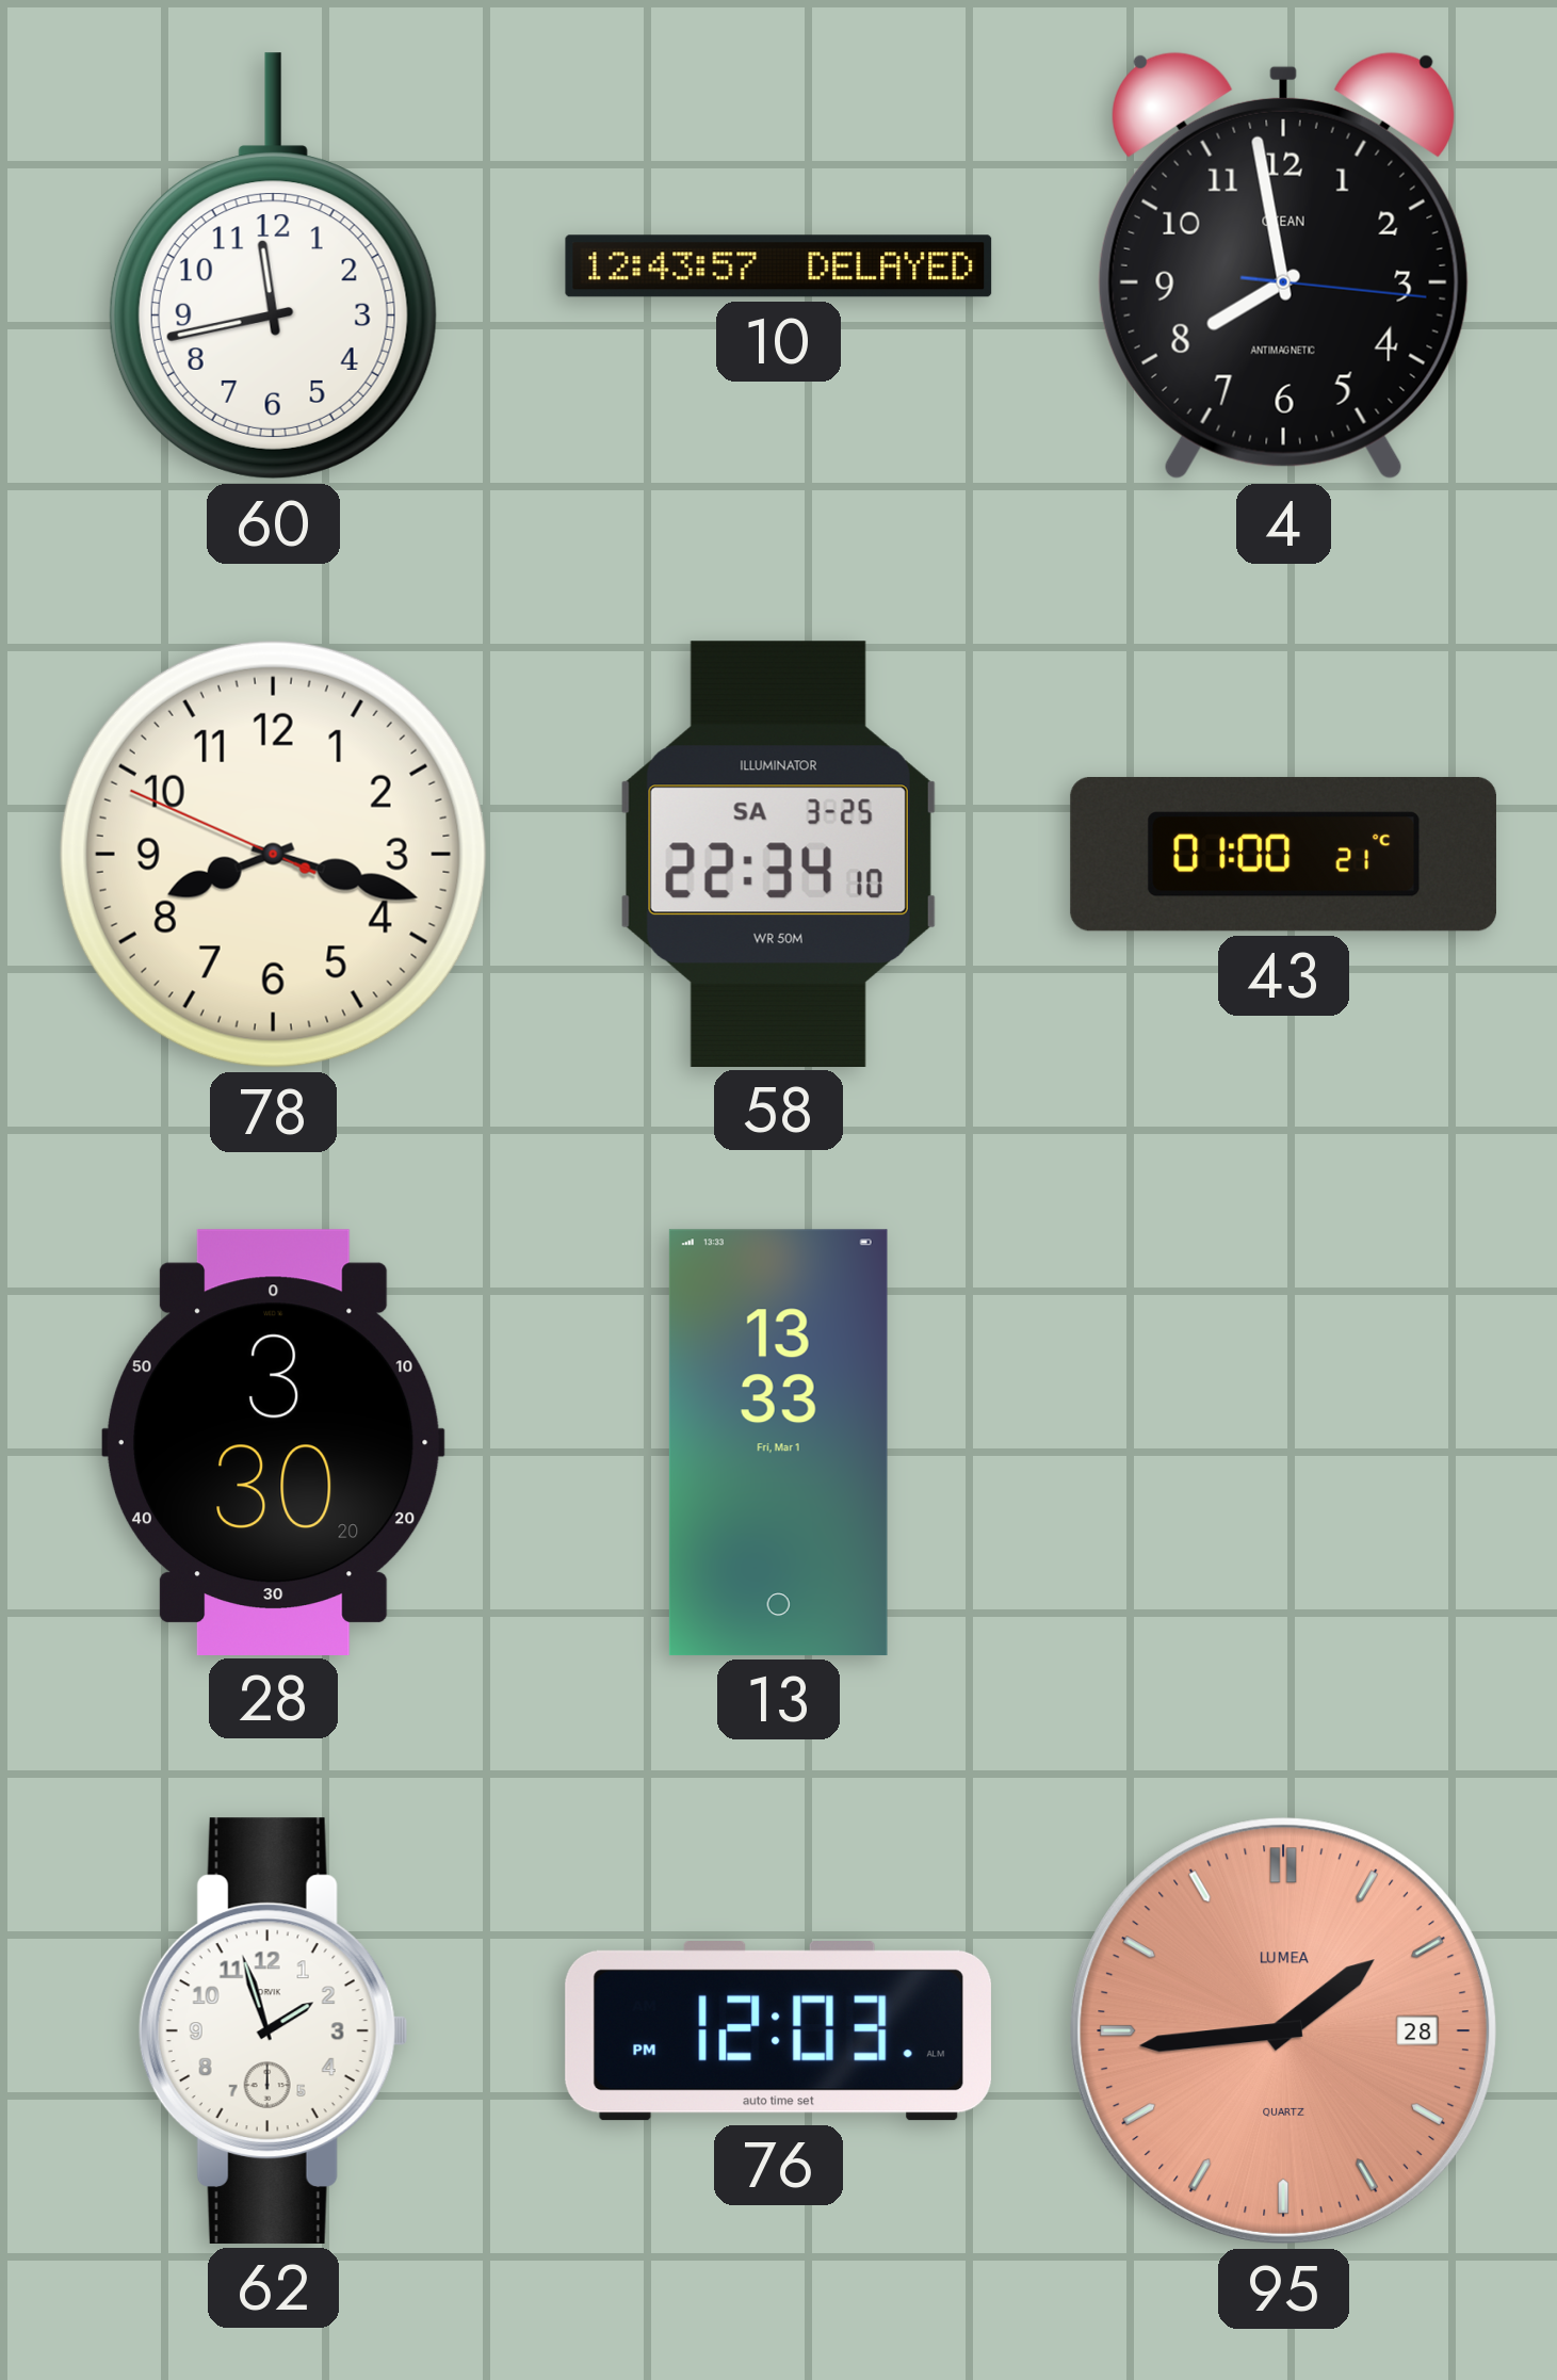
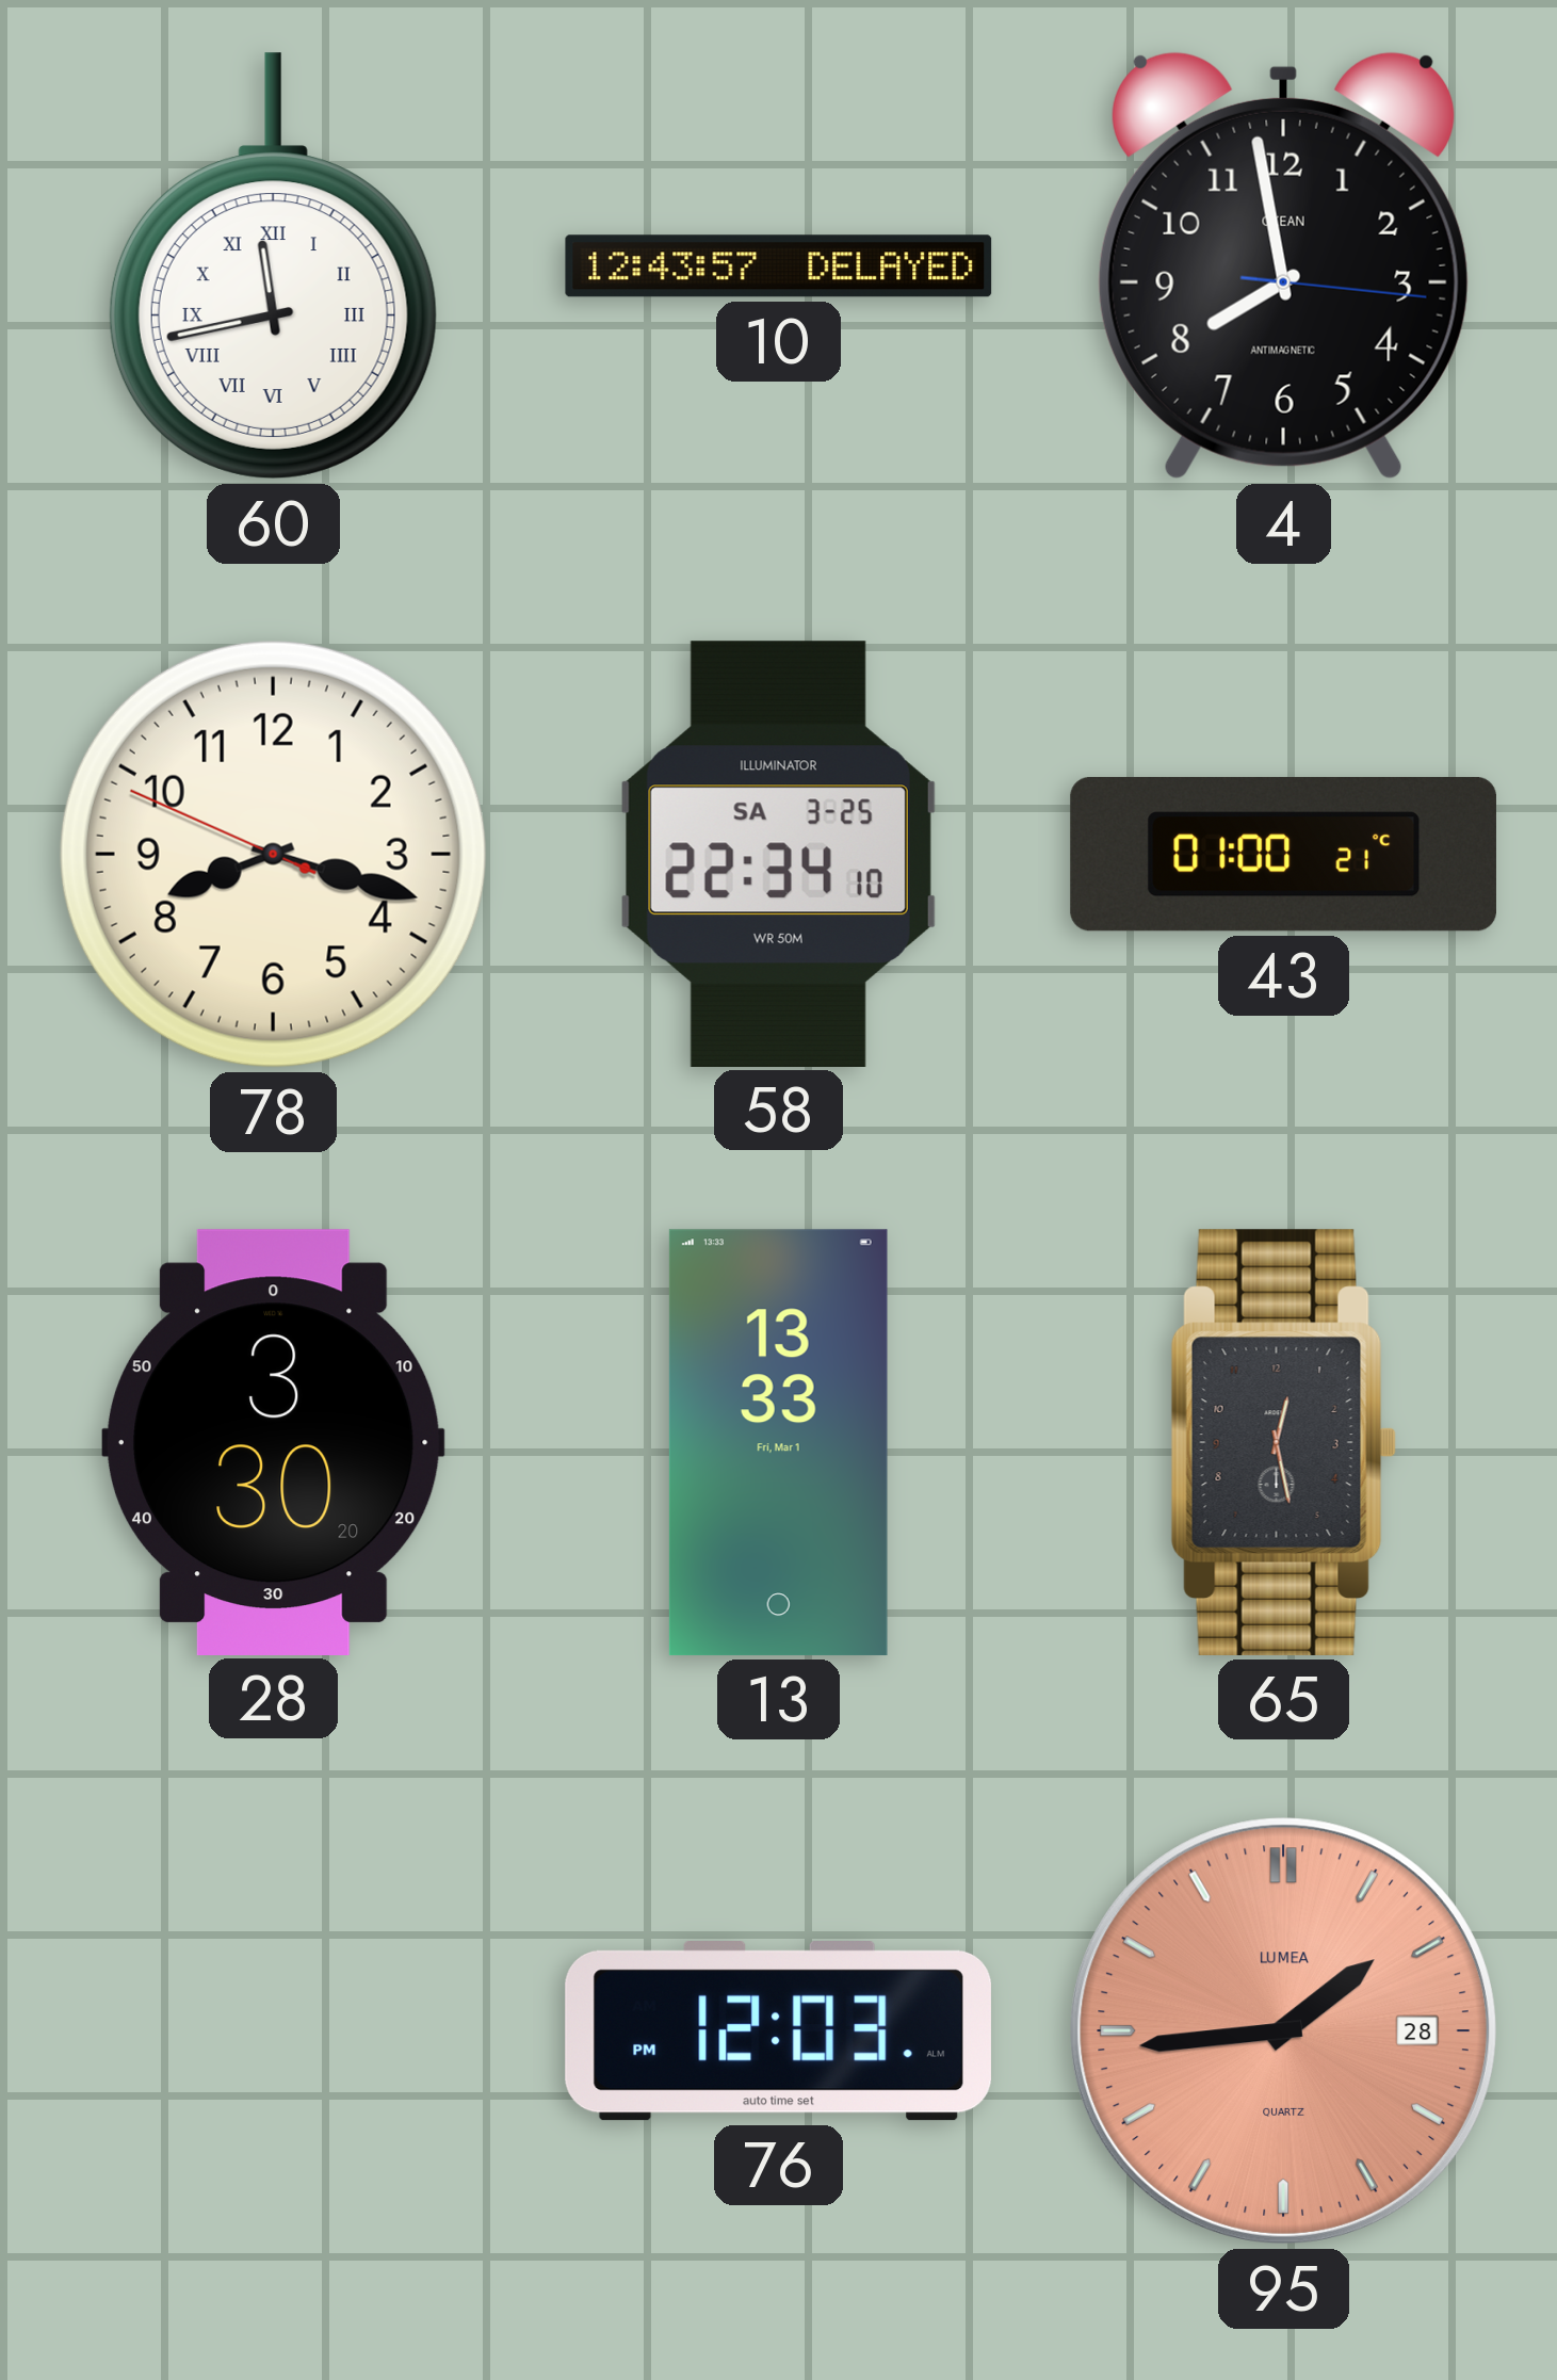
60 numerals: Arabic -> Roman (273, 266)
65: none -> 12:28 (1283, 1442)
62: 1:57 -> none (273, 2030)
